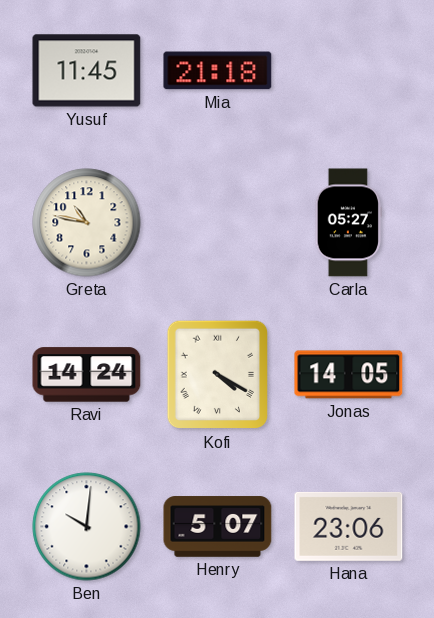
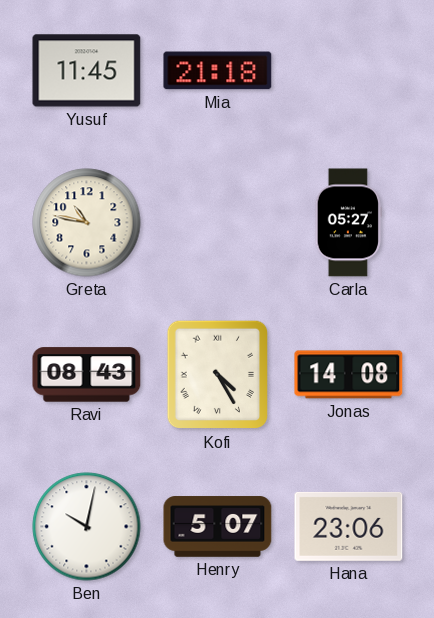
Ravi: 14:24 -> 08:43 (87, 375)
Kofi: 4:20 -> 4:25 (218, 375)
Jonas: 14:05 -> 14:08 (349, 375)
Ben: 10:01 -> 10:02 (87, 527)
